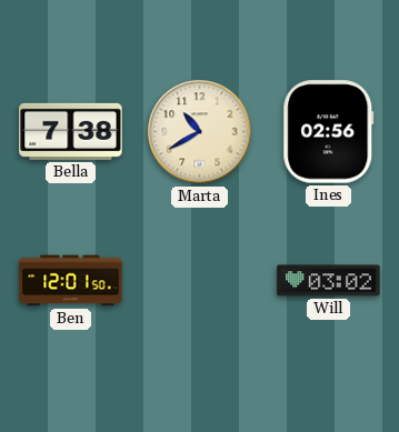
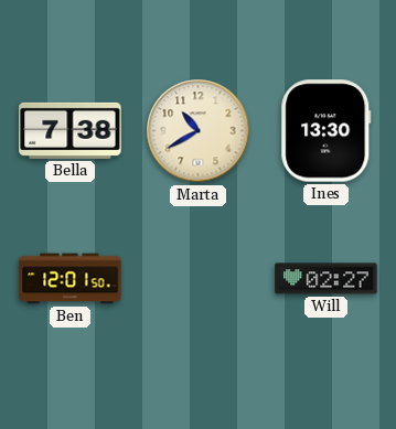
Ines: 02:56 -> 13:30 (327, 131)
Will: 03:02 -> 02:27 (327, 279)
